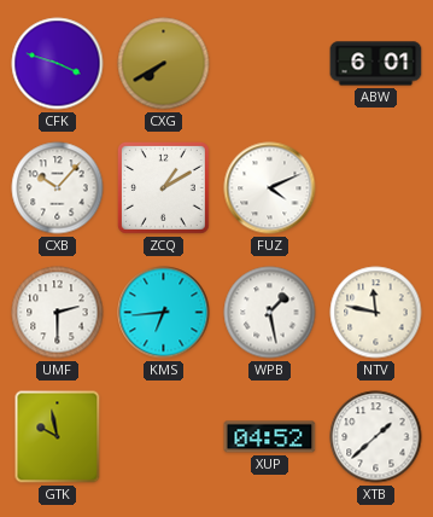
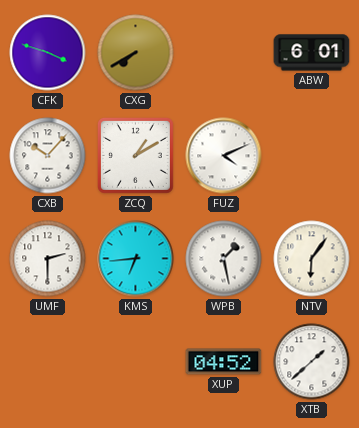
NTV: 11:47 -> 6:06 (312, 259)
GTK: 9:58 -> none (58, 437)
